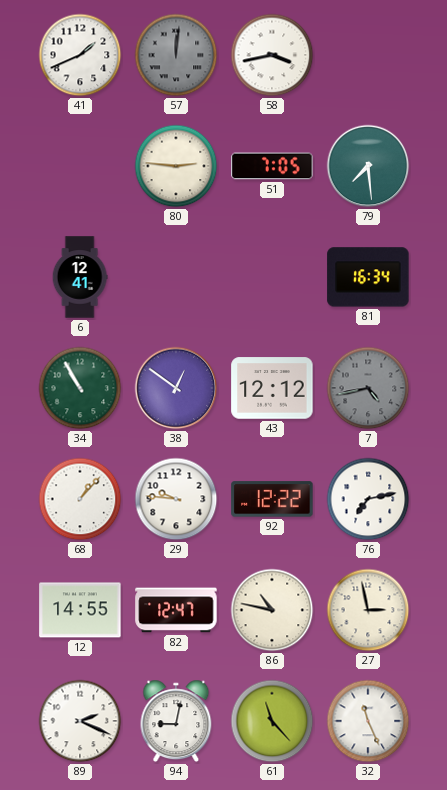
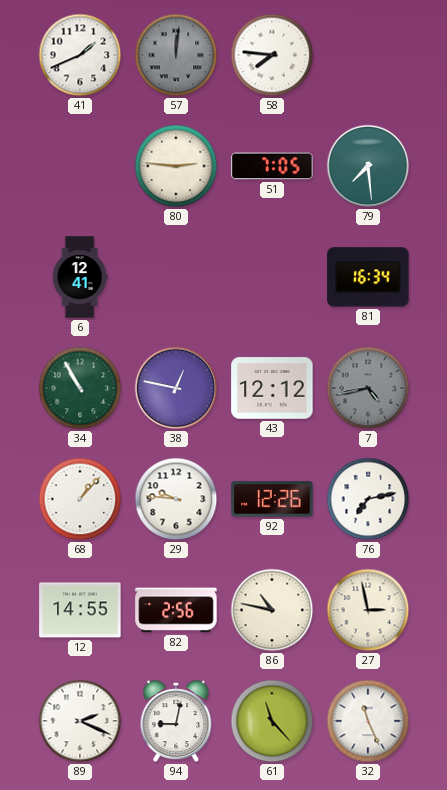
58: 3:43 -> 7:46 (272, 55)
38: 12:51 -> 12:47 (176, 388)
92: 12:22 -> 12:26 (272, 499)
82: 12:47 -> 2:56 (176, 610)
